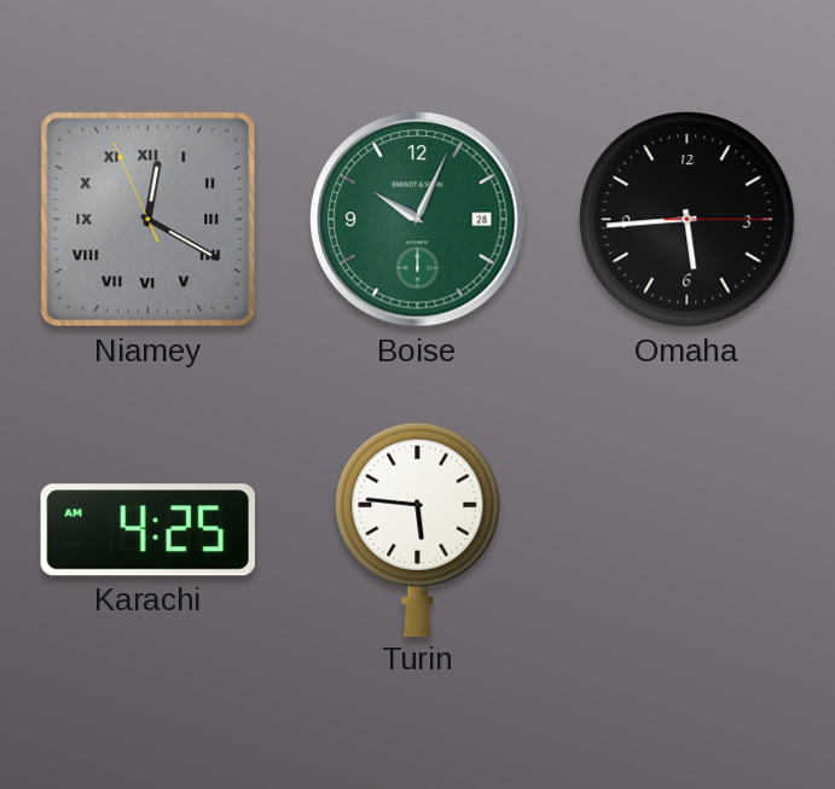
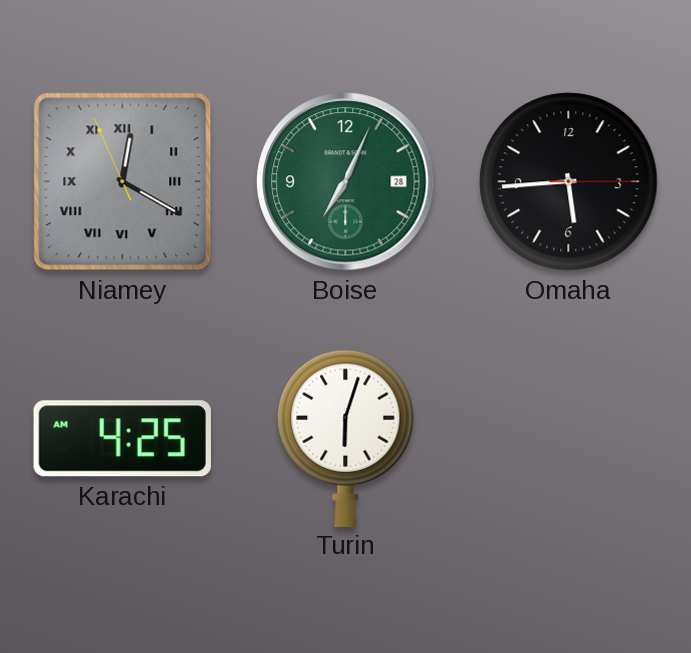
Boise: 10:04 -> 7:04 (346, 182)
Turin: 5:46 -> 6:03 (346, 438)
